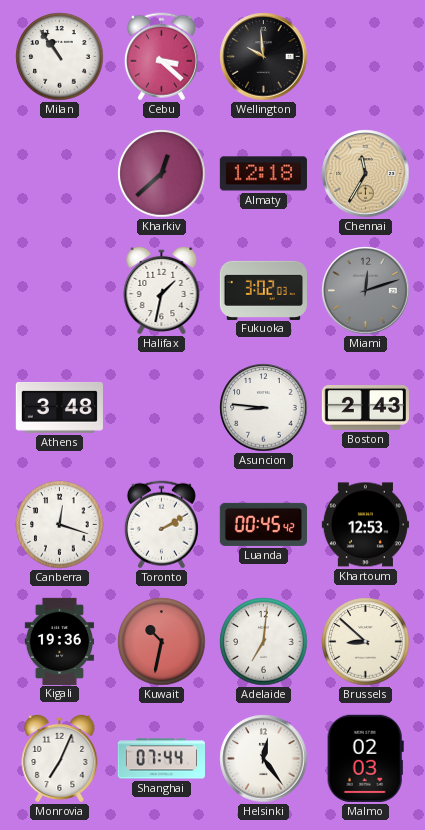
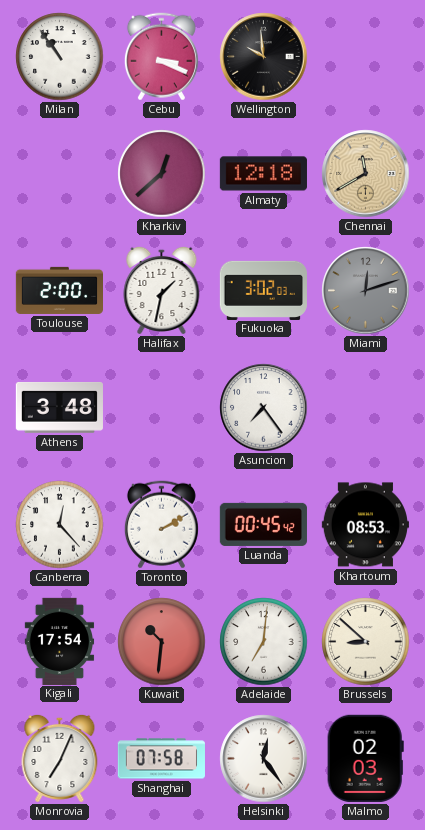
Cebu: 3:22 -> 3:19 (161, 57)
Chennai: 11:35 -> 11:40 (366, 174)
Toulouse: none -> 2:00 (59, 290)
Asuncion: 8:46 -> 7:24 (264, 408)
Boston: 2:43 -> none (365, 408)
Canberra: 12:18 -> 12:23 (60, 525)
Khartoum: 12:53 -> 08:53 (365, 525)
Kigali: 19:36 -> 17:54 (60, 641)
Kuwait: 10:32 -> 10:31 (162, 642)
Shanghai: 07:44 -> 07:58 (161, 759)
